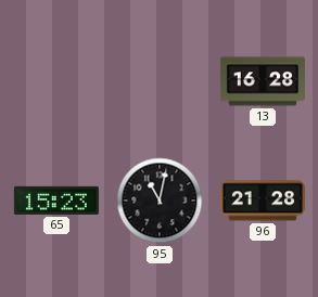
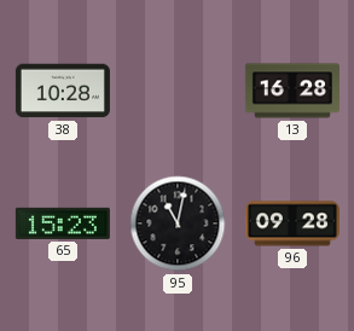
38: none -> 10:28 (63, 91)
96: 21:28 -> 09:28 (292, 223)
